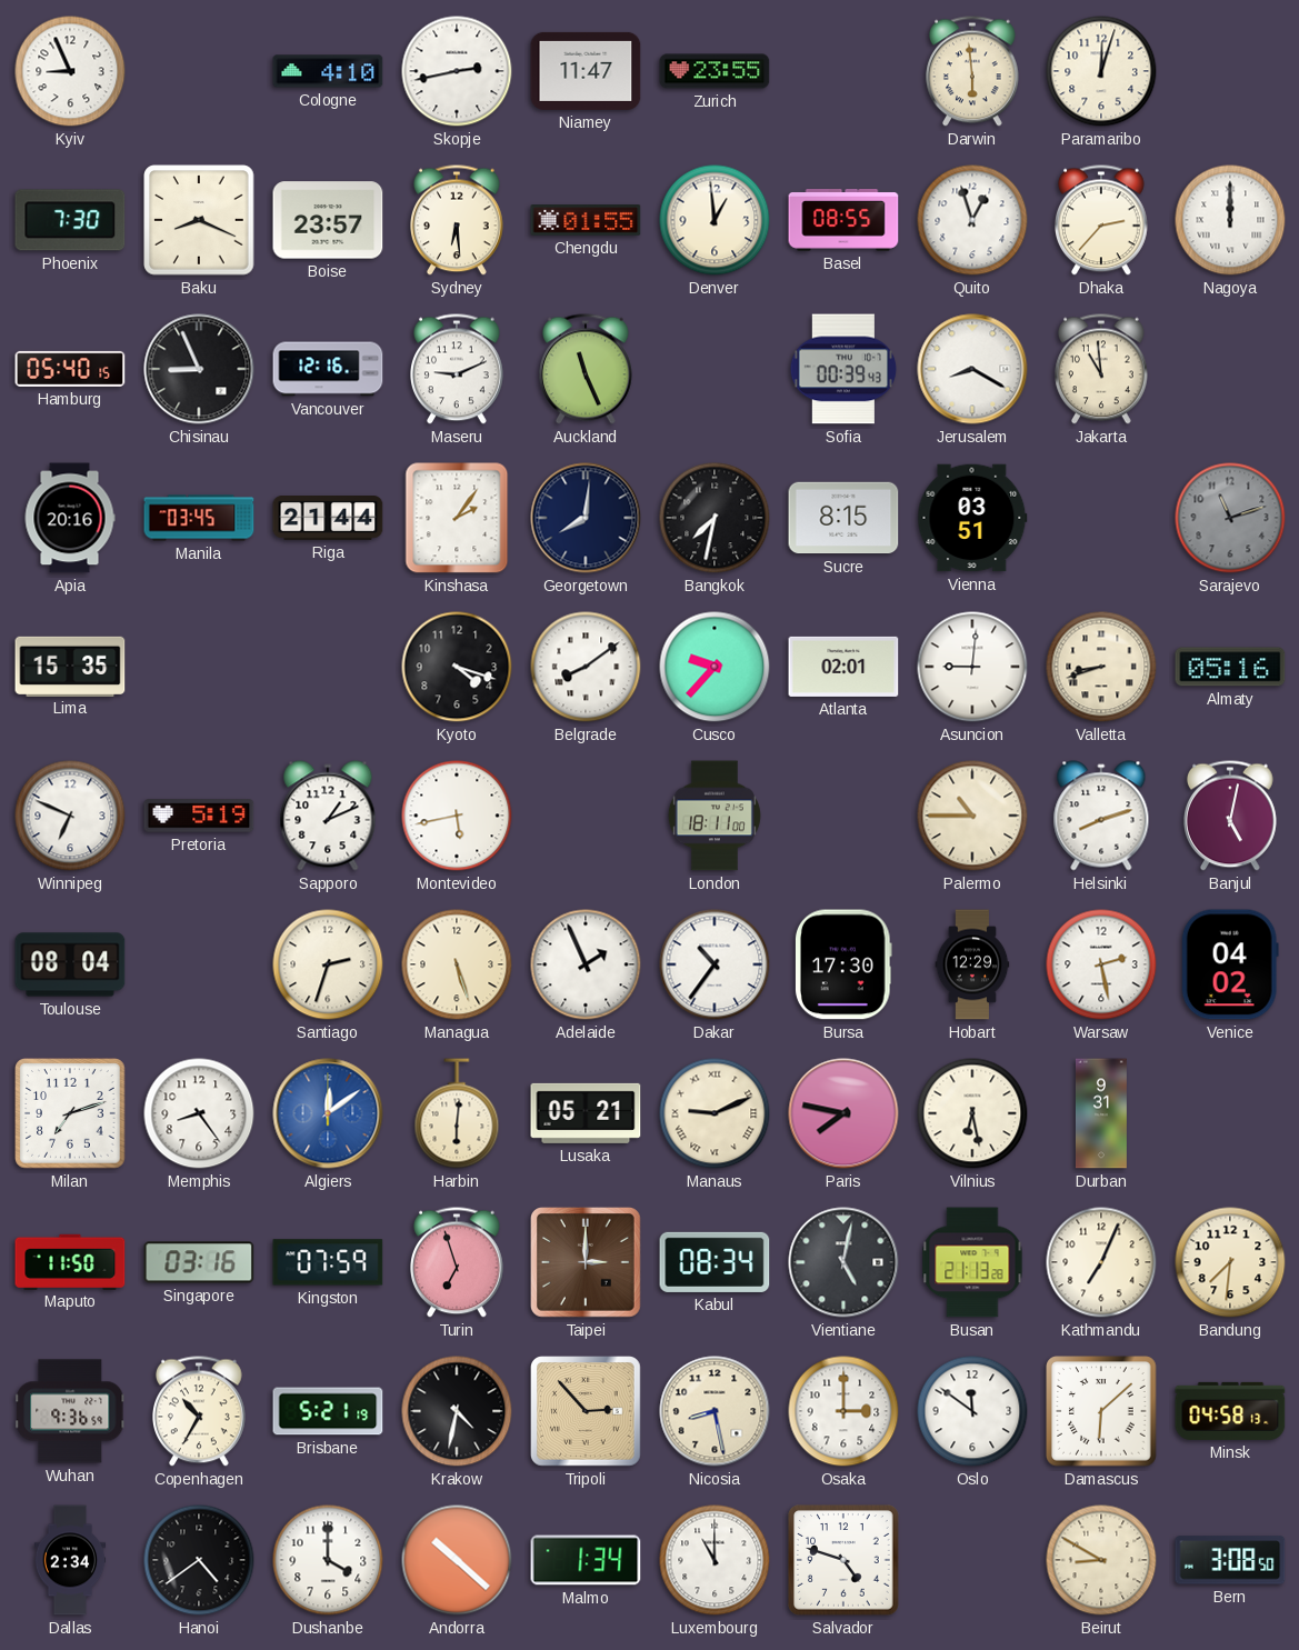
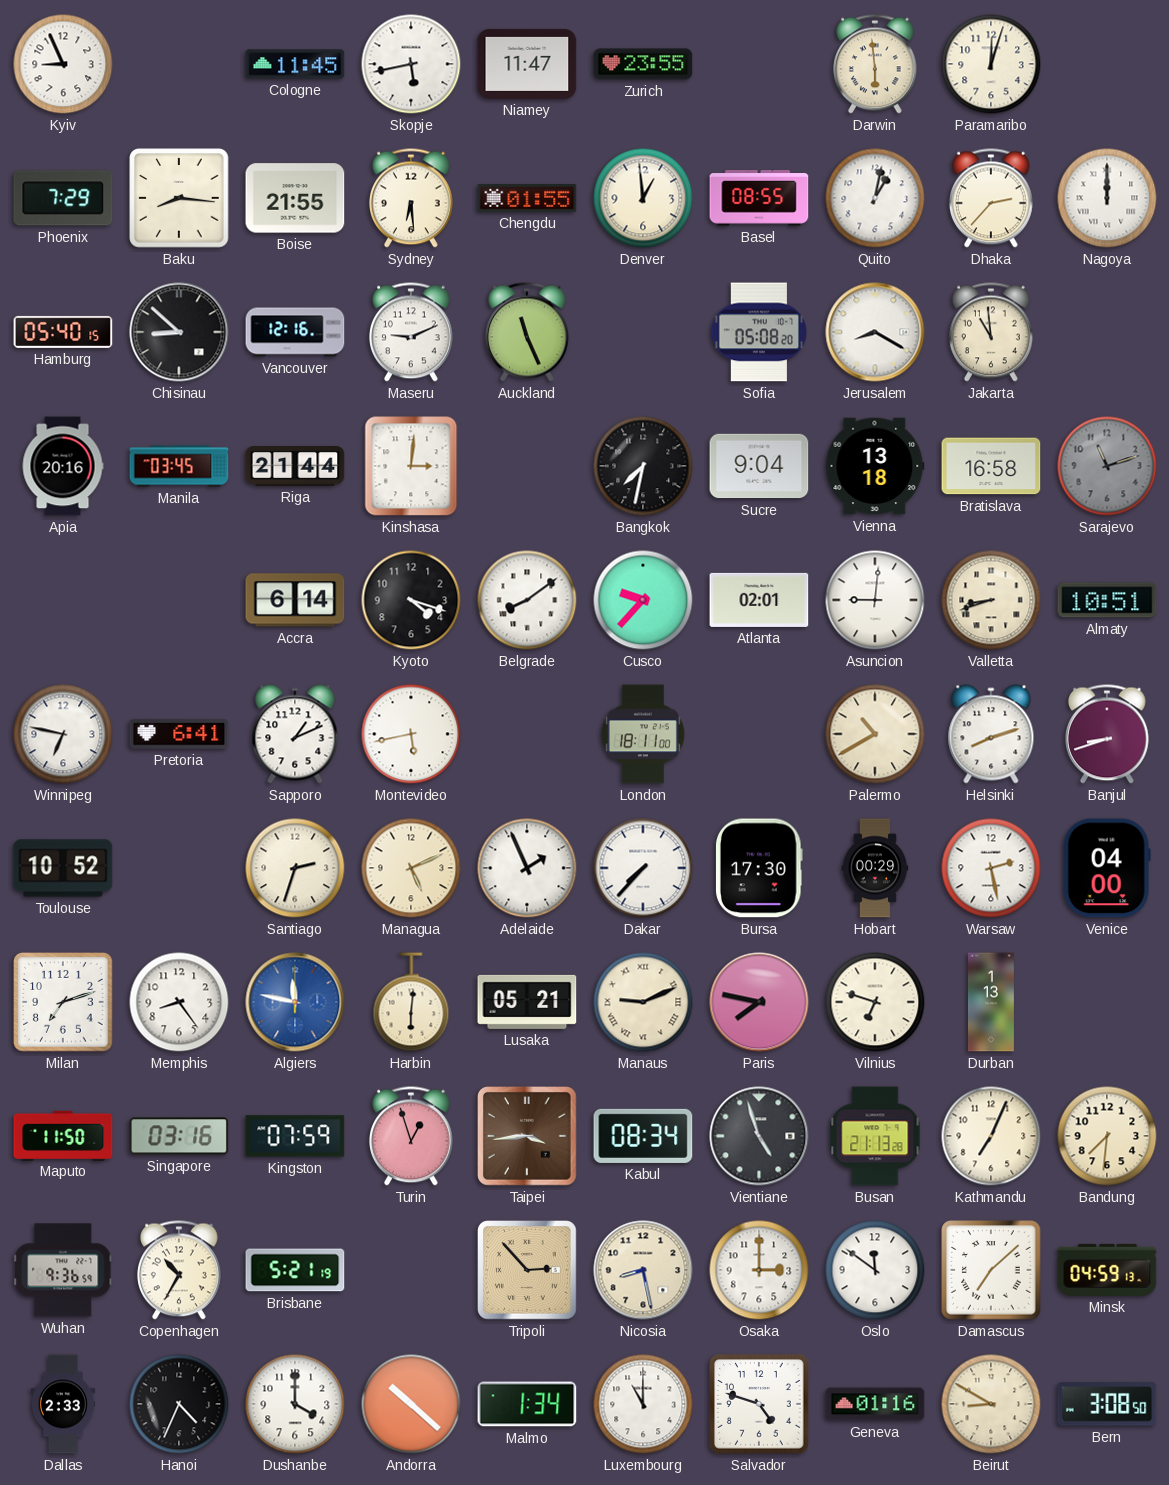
Cologne: 4:10 -> 11:45 (295, 64)
Skopje: 2:43 -> 5:43 (411, 64)
Phoenix: 7:30 -> 7:29 (63, 198)
Baku: 8:19 -> 8:16 (179, 198)
Boise: 23:57 -> 21:55 (295, 198)
Quito: 12:57 -> 1:02 (875, 198)
Chisinau: 8:56 -> 8:52 (179, 332)
Sofia: 00:39 -> 05:08 (758, 332)
Kinshasa: 2:06 -> 3:01 (411, 466)
Georgetown: 8:01 -> none (586, 518)
Sucre: 8:15 -> 9:04 (759, 466)
Vienna: 03:51 -> 13:18 (875, 466)
Bratislava: none -> 16:58 (991, 466)
Lima: 15:35 -> none (70, 666)
Accra: none -> 6:14 (295, 600)
Almaty: 05:16 -> 10:51 (1107, 600)
Winnipeg: 6:49 -> 6:47 (63, 734)
Pretoria: 5:19 -> 6:41 (179, 734)
Palermo: 10:45 -> 10:40 (875, 734)
Banjul: 5:02 -> 8:42 (1108, 734)
Toulouse: 08:04 -> 10:52 (63, 868)
Managua: 5:27 -> 5:11 (411, 868)
Dakar: 10:36 -> 7:37 (643, 868)
Hobart: 12:29 -> 00:29 (875, 868)
Venice: 04:02 -> 04:00 (1107, 868)
Algiers: 12:09 -> 11:47 (295, 1002)
Vilnius: 6:28 -> 6:48 (875, 1002)
Durban: 9:31 -> 1:13 (991, 1002)
Turin: 6:57 -> 12:57 (412, 1136)
Taipei: 3:00 -> 3:44 (528, 1137)
Vientiane: 5:02 -> 4:57 (759, 1136)
Krakow: 4:32 -> none (457, 1411)
Damascus: 6:08 -> 7:08 (991, 1270)
Minsk: 04:58 -> 04:59 (1107, 1270)
Dallas: 2:34 -> 2:33 (63, 1404)
Hanoi: 4:39 -> 4:34 (179, 1404)
Geneva: none -> 01:16 (875, 1404)
